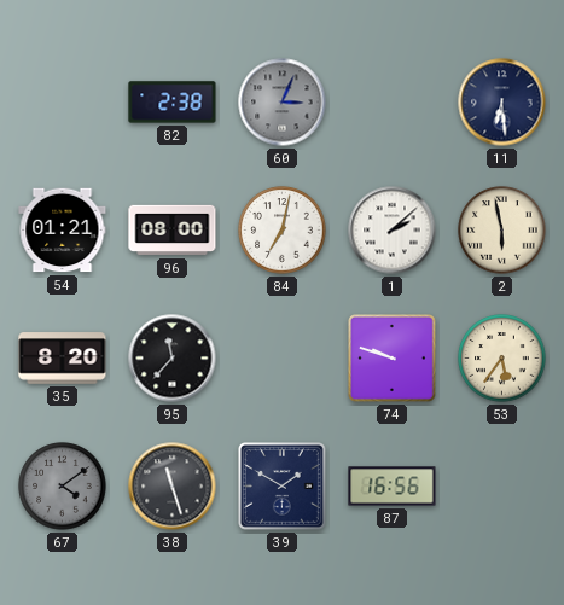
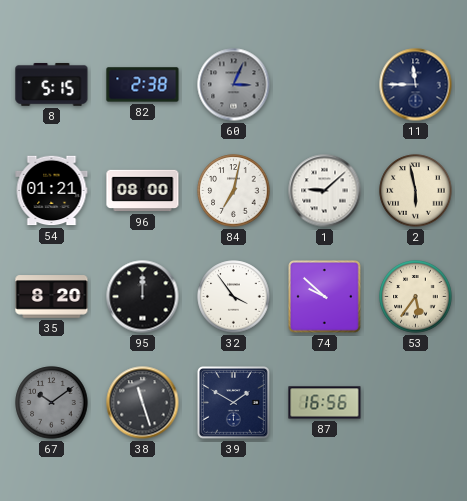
8: none -> 5:15 (52, 85)
11: 6:29 -> 11:45 (416, 85)
1: 2:08 -> 9:08 (325, 191)
95: 11:37 -> 12:00 (143, 297)
32: none -> 3:54 (234, 297)
74: 9:48 -> 9:52 (325, 297)
67: 4:09 -> 10:09 (52, 403)
